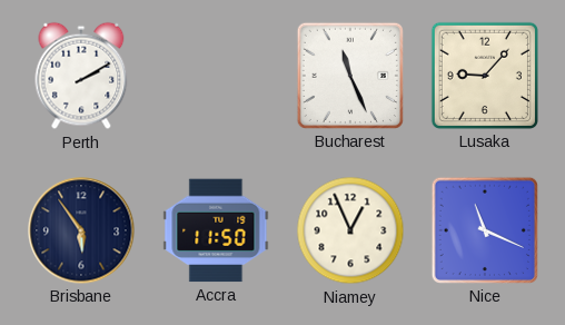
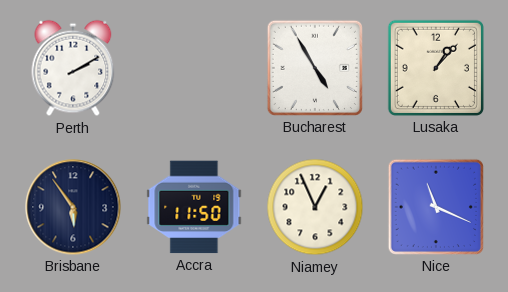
Bucharest: 11:26 -> 4:55 (315, 68)
Lusaka: 9:07 -> 1:07 (436, 68)
